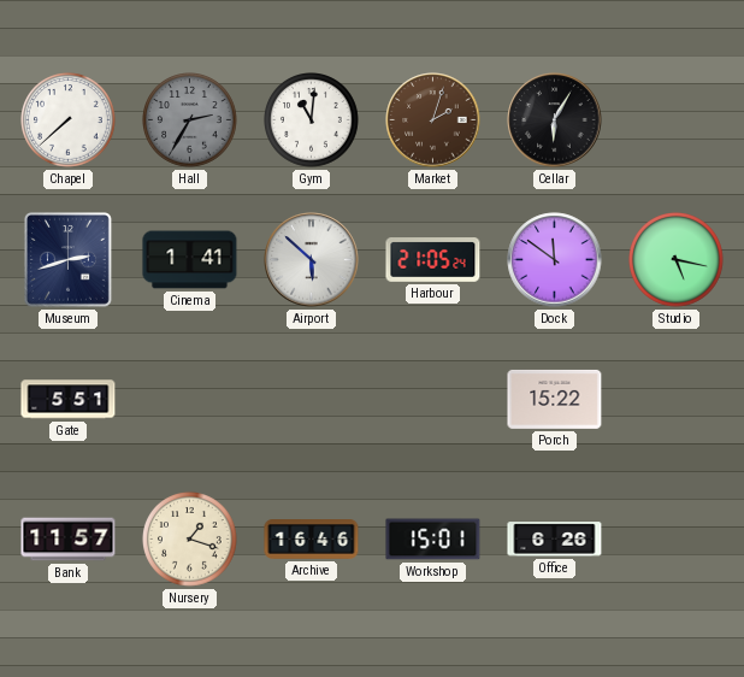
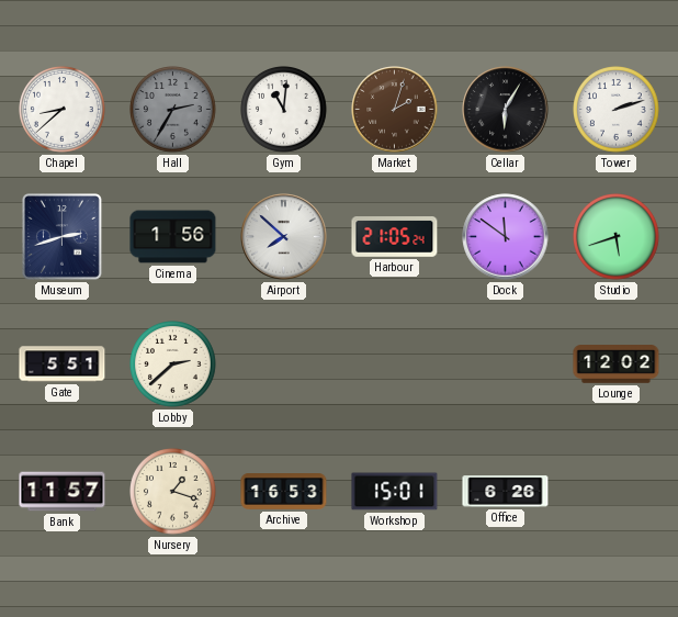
Chapel: 7:38 -> 8:38 (63, 110)
Tower: none -> 2:12 (617, 110)
Cinema: 1:41 -> 1:56 (173, 237)
Airport: 5:52 -> 7:52 (284, 237)
Studio: 5:17 -> 5:42 (617, 237)
Lobby: none -> 2:38 (173, 364)
Porch: 15:22 -> none (555, 399)
Lounge: none -> 12:02 (617, 364)
Archive: 16:46 -> 16:53 (284, 492)
